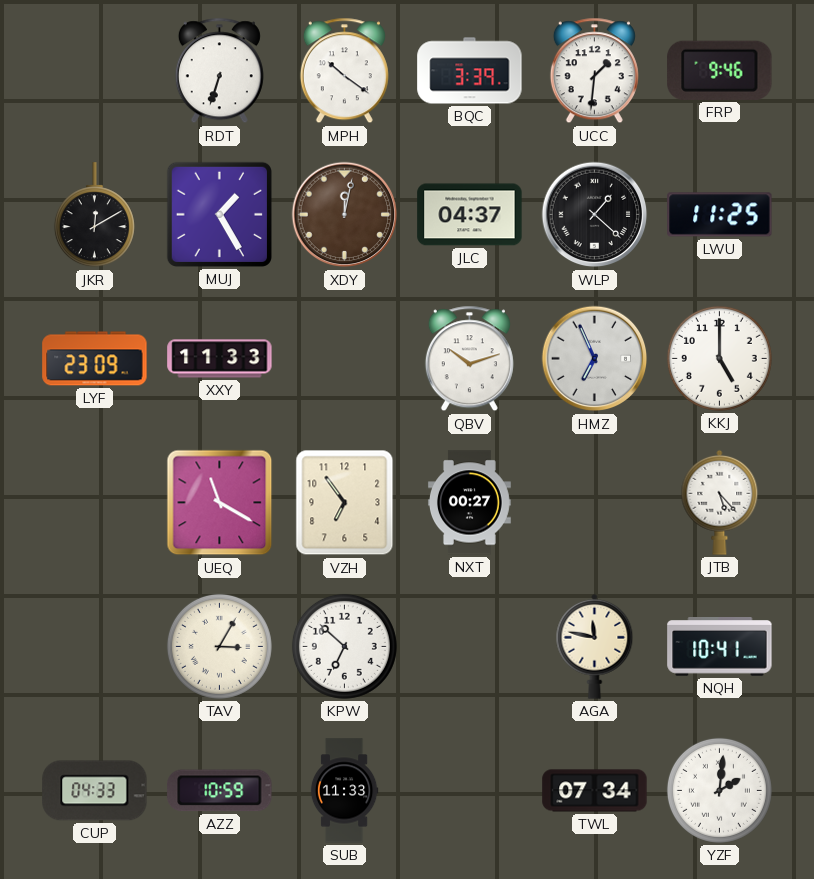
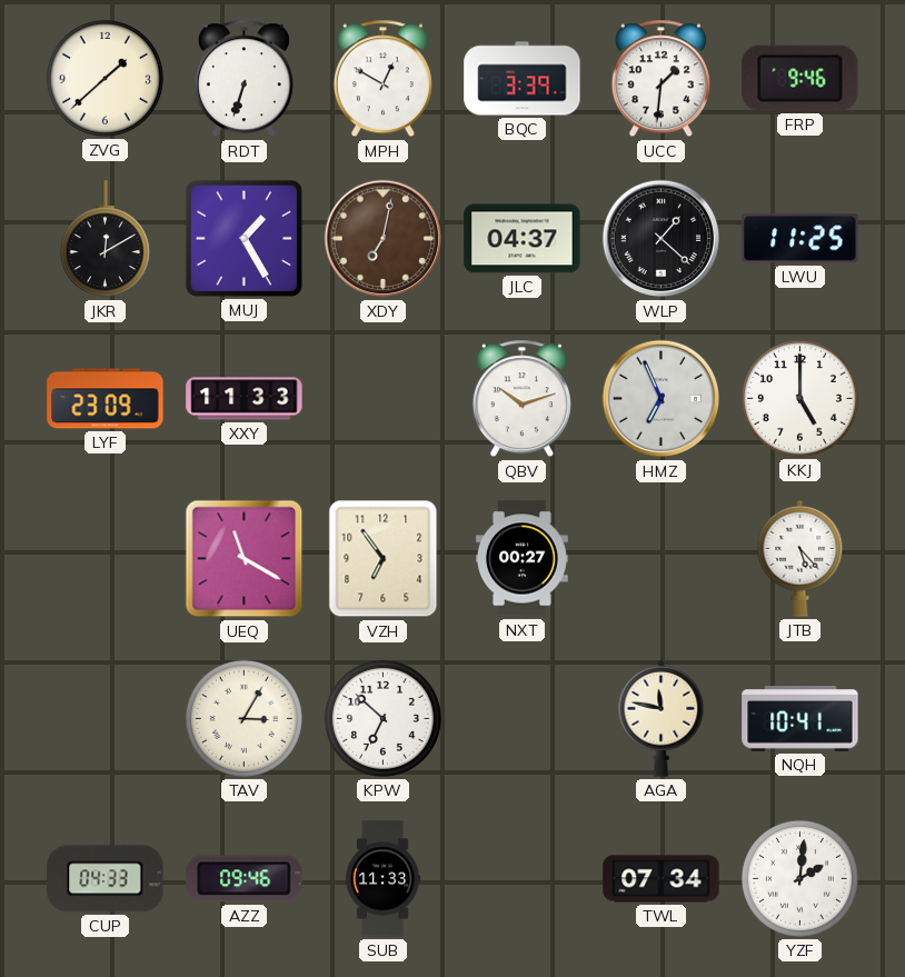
ZVG: none -> 1:38 (105, 78)
MPH: 10:21 -> 12:50 (382, 79)
XDY: 12:02 -> 7:02 (384, 239)
AZZ: 10:59 -> 09:46 (245, 879)
